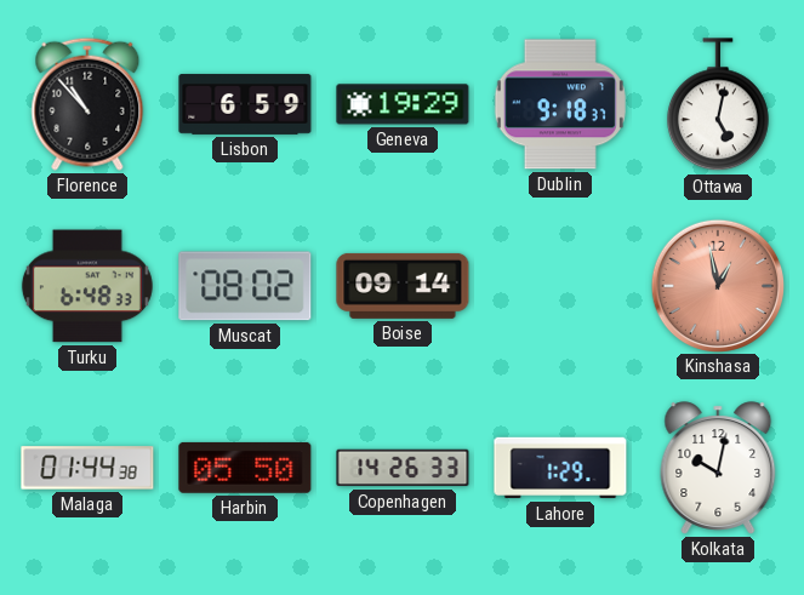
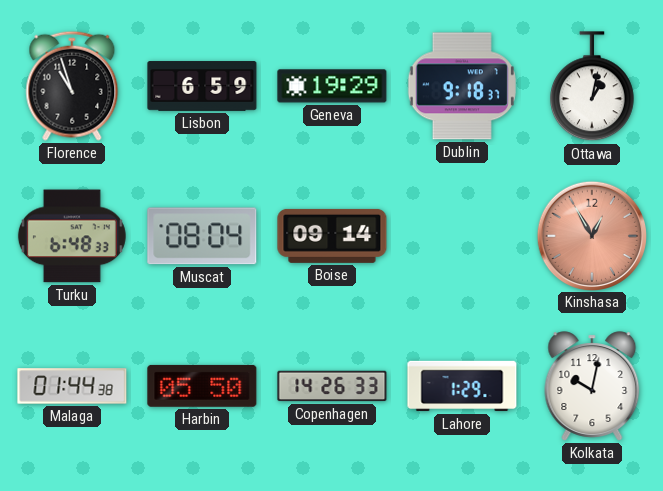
Florence: 10:53 -> 10:57 (72, 86)
Ottawa: 5:02 -> 1:02 (592, 87)
Muscat: 08:02 -> 08:04 (202, 236)
Kinshasa: 12:58 -> 12:55 (591, 235)
